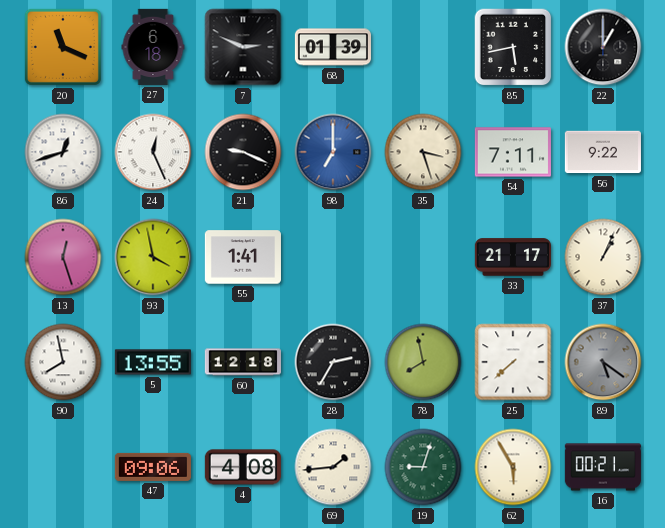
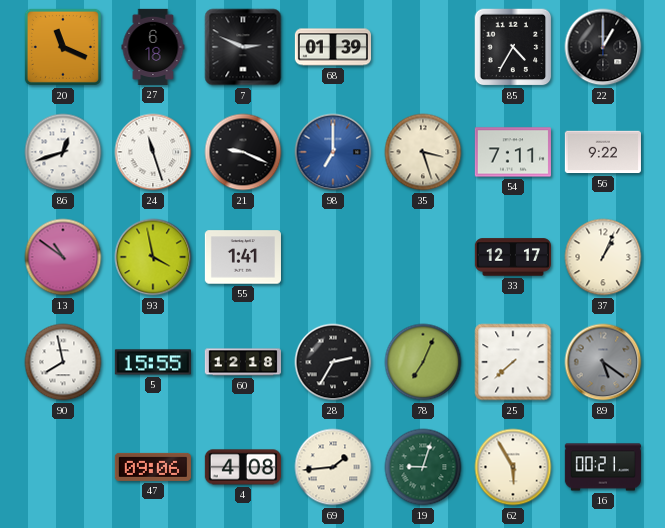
85: 5:43 -> 4:35 (513, 47)
24: 12:26 -> 11:27 (153, 152)
13: 12:27 -> 10:51 (63, 257)
33: 21:17 -> 12:17 (513, 257)
5: 13:55 -> 15:55 (153, 362)
78: 7:58 -> 7:04 (423, 362)
